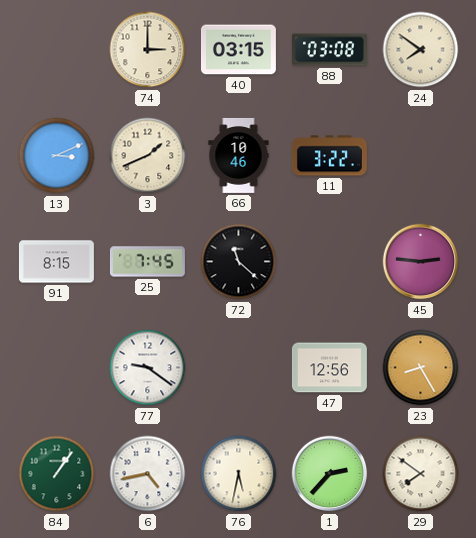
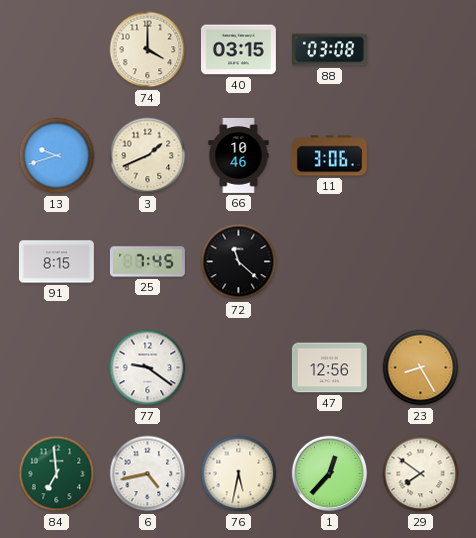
74: 3:00 -> 4:00 (148, 50)
24: 7:51 -> none (421, 50)
13: 3:11 -> 9:42 (57, 156)
11: 3:22 -> 3:06 (329, 156)
45: 2:46 -> none (421, 262)
84: 1:06 -> 6:59 (57, 474)
1: 2:37 -> 12:37 (330, 474)
